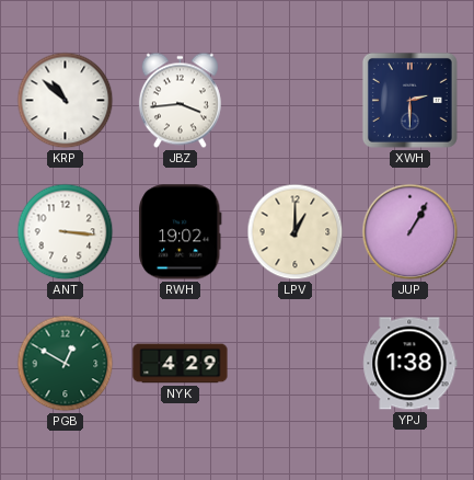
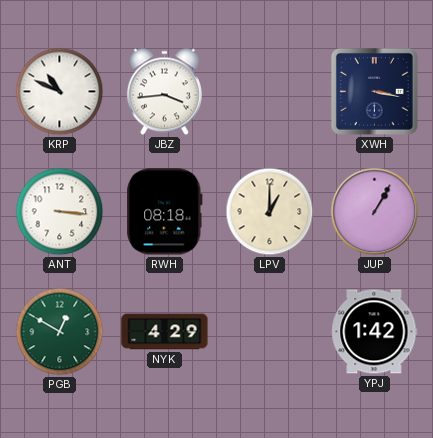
KRP: 10:52 -> 10:49 (60, 92)
XWH: 2:30 -> 3:17 (374, 91)
RWH: 19:02 -> 08:18 (165, 212)
YPJ: 1:38 -> 1:42 (375, 332)
